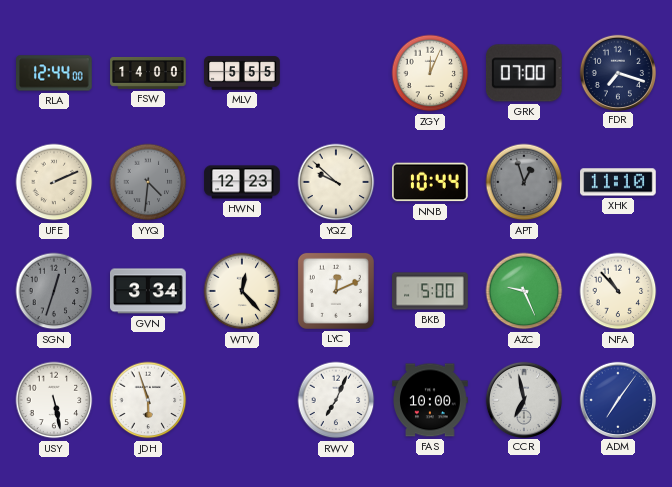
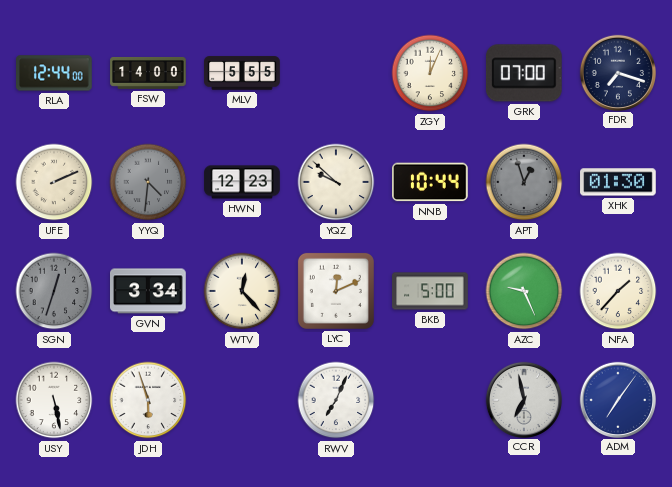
XHK: 11:10 -> 01:30 (618, 182)
NFA: 10:53 -> 1:37 (618, 291)
FAS: 10:00 -> none (430, 400)
